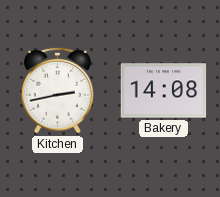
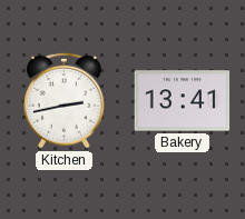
Bakery: 14:08 -> 13:41 (183, 101)
